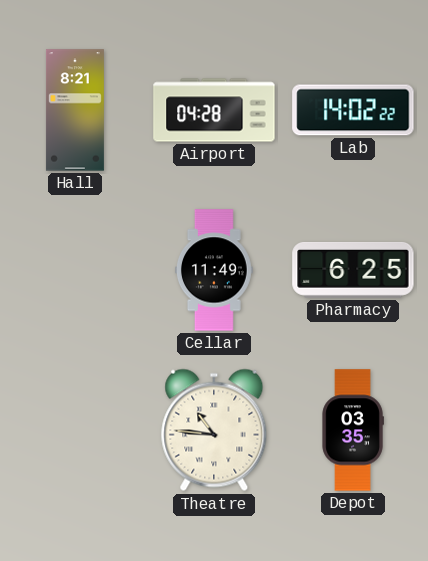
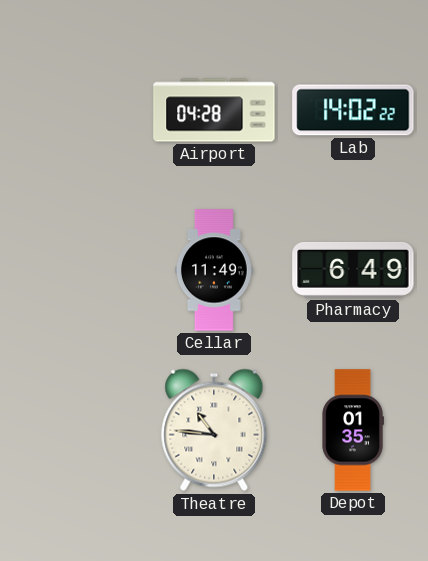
Hall: 8:21 -> none (75, 110)
Pharmacy: 6:25 -> 6:49 (353, 270)
Depot: 03:35 -> 01:35 (353, 430)
